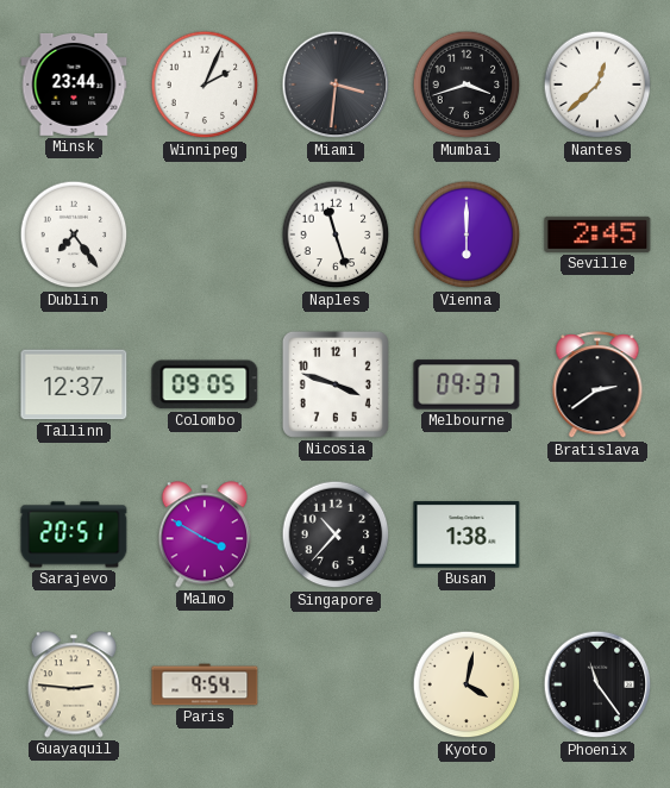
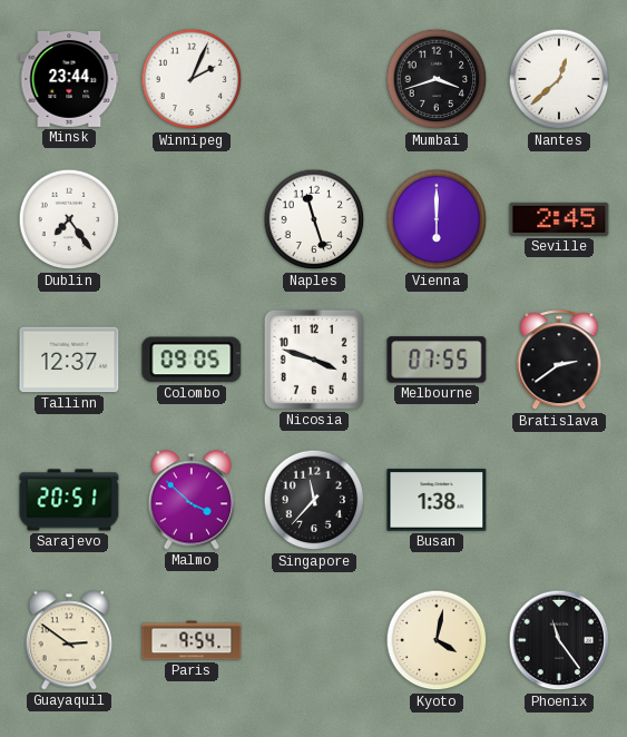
Miami: 3:31 -> none (336, 85)
Melbourne: 09:37 -> 07:55 (437, 360)
Malmo: 3:50 -> 3:52 (192, 500)
Singapore: 10:37 -> 11:37 (314, 500)
Guayaquil: 2:46 -> 2:51 (69, 640)
